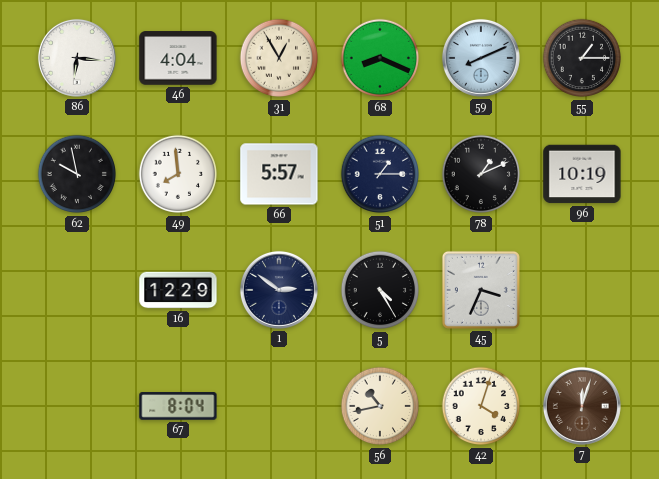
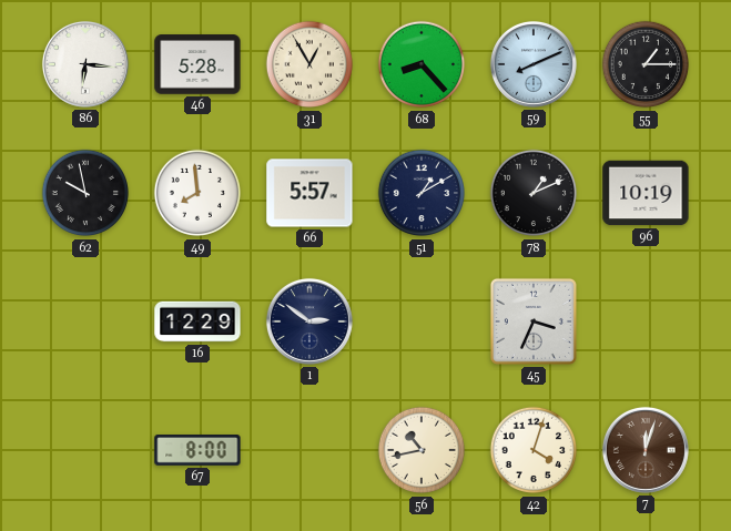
46: 4:04 -> 5:28 (197, 64)
68: 8:19 -> 8:23 (422, 64)
51: 1:15 -> 1:10 (422, 193)
5: 4:25 -> none (380, 290)
67: 8:04 -> 8:00 (197, 450)
